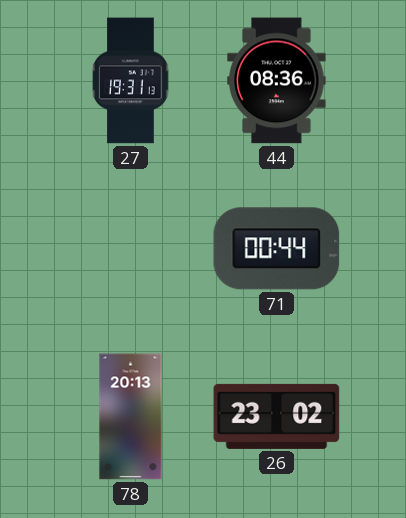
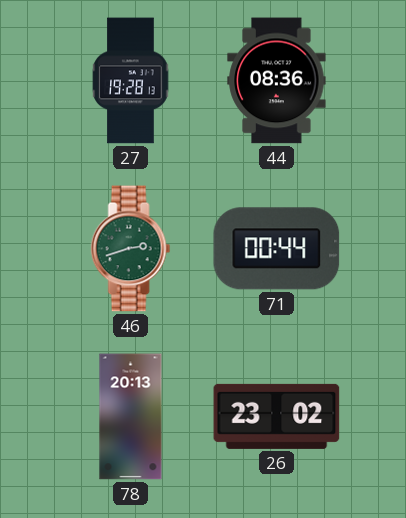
27: 19:31 -> 19:28 (131, 81)
46: none -> 2:42 (131, 249)
